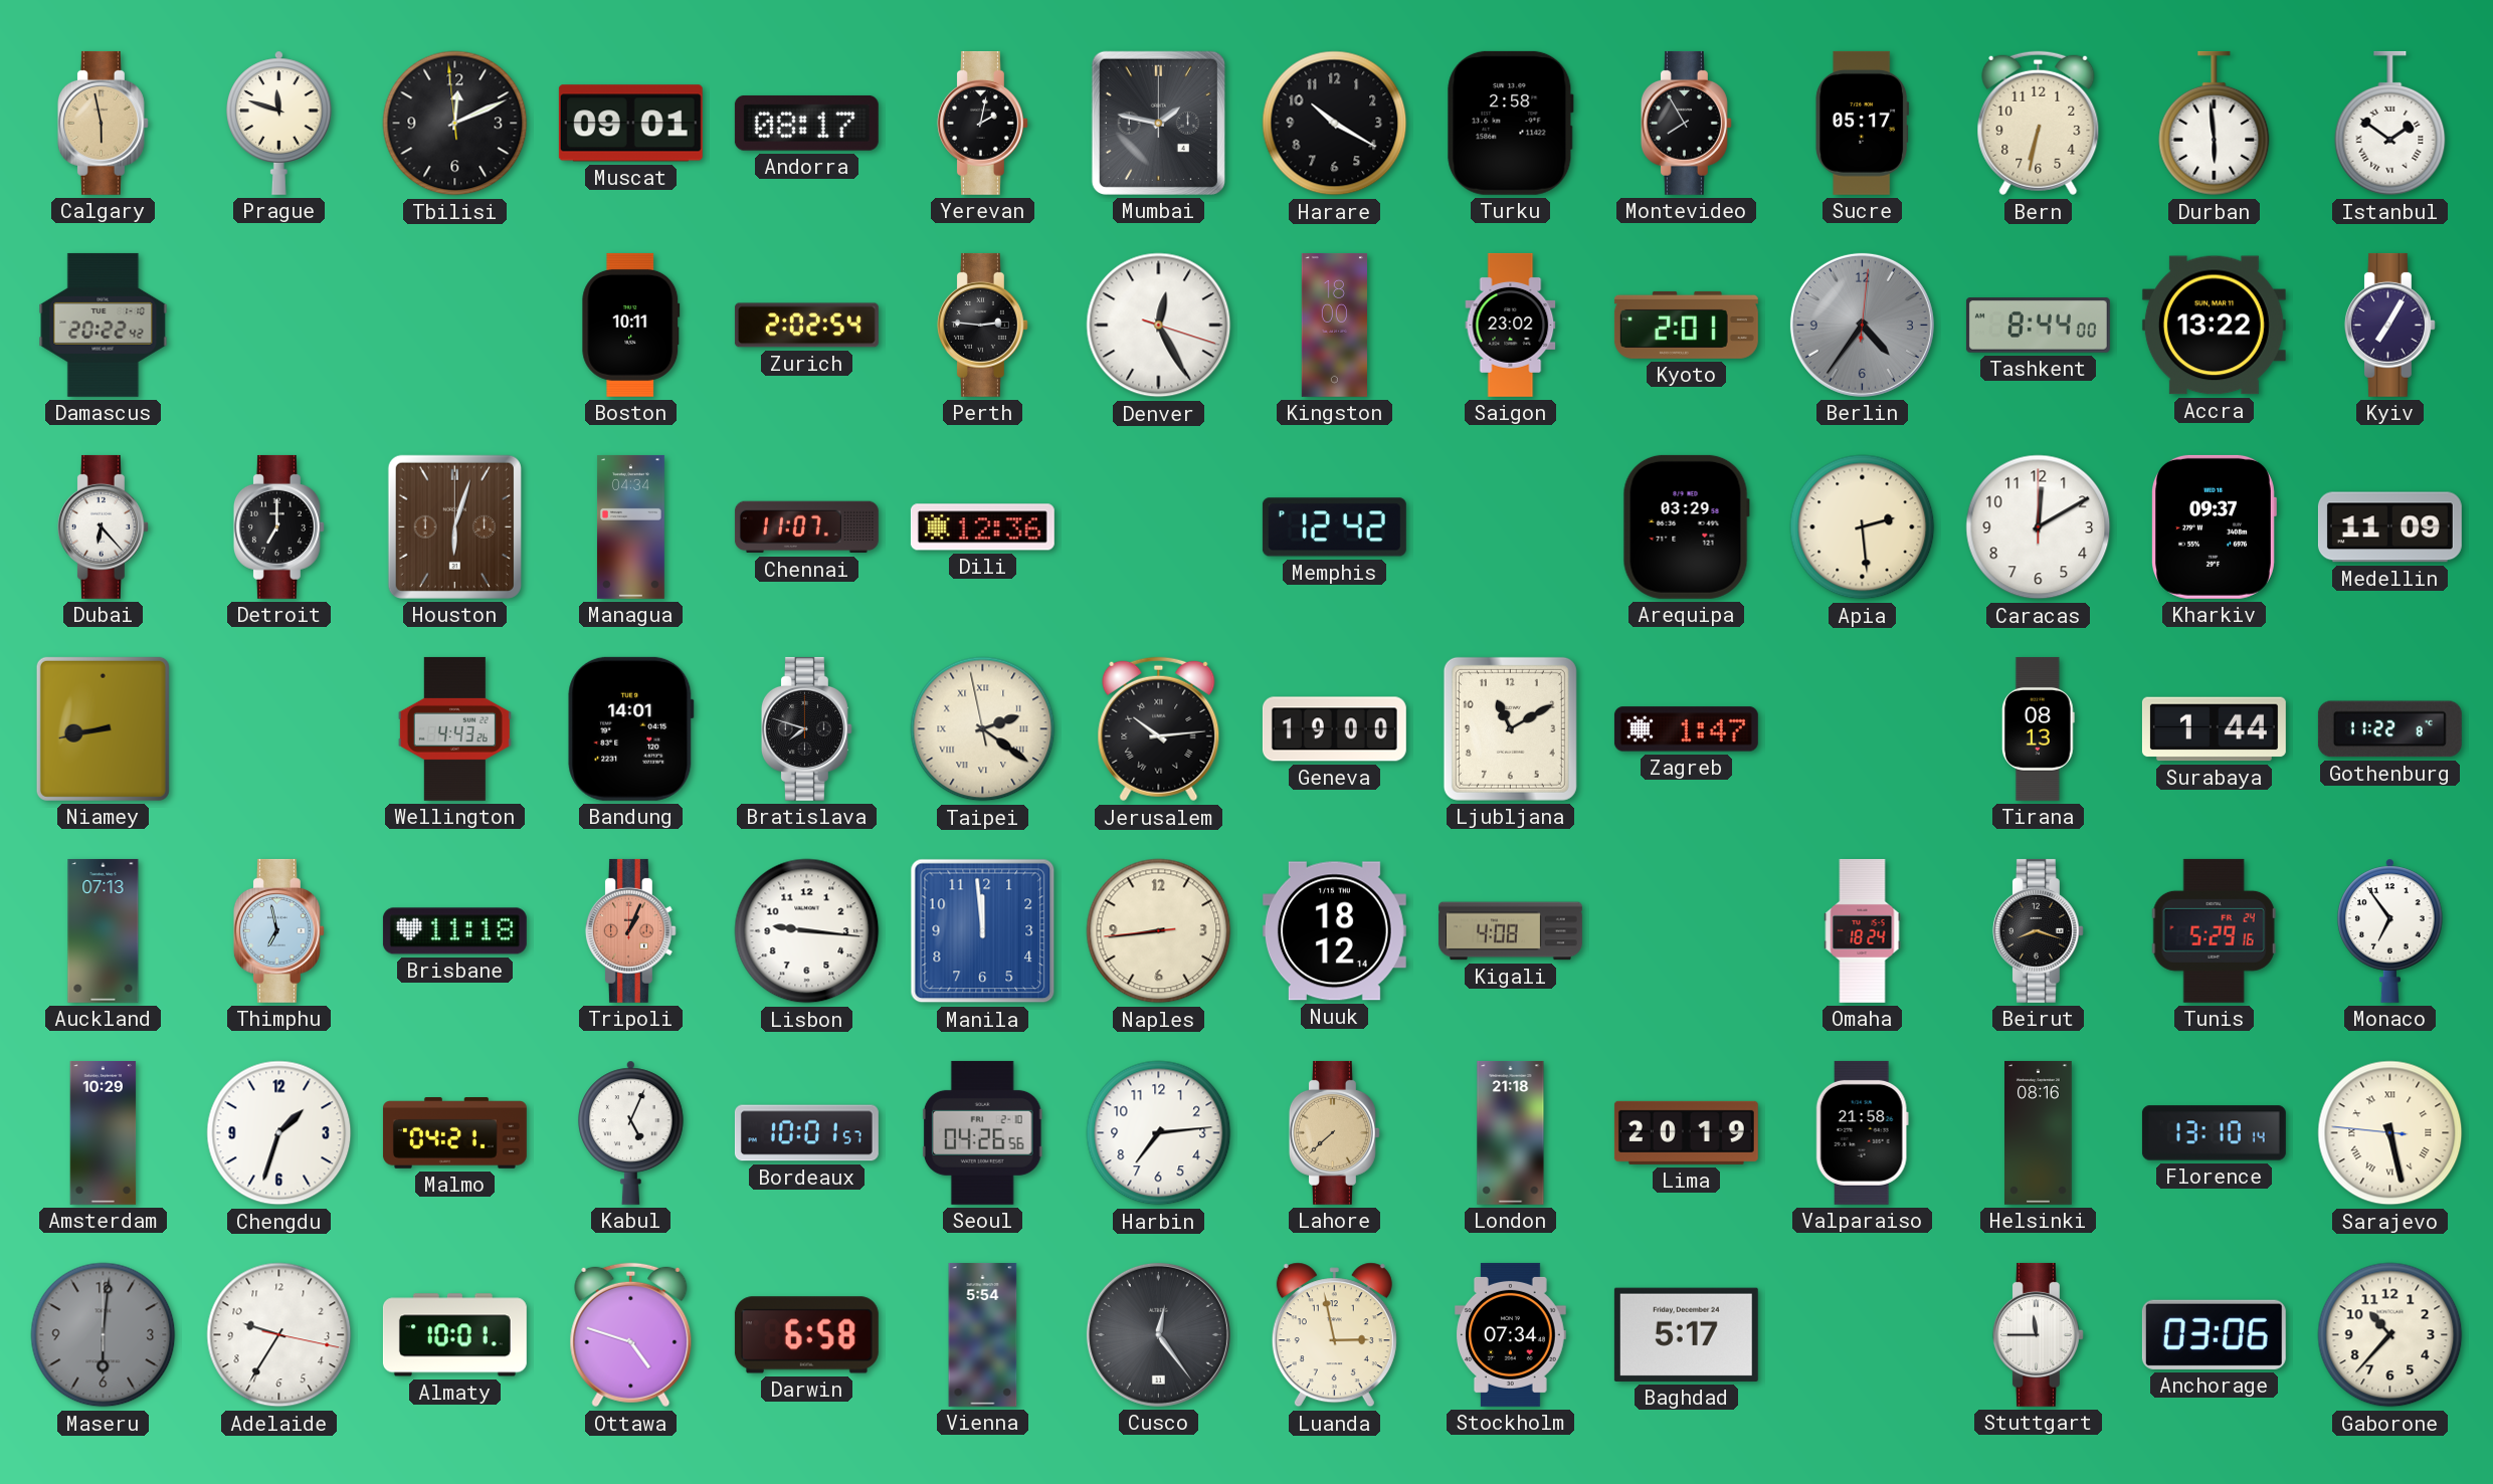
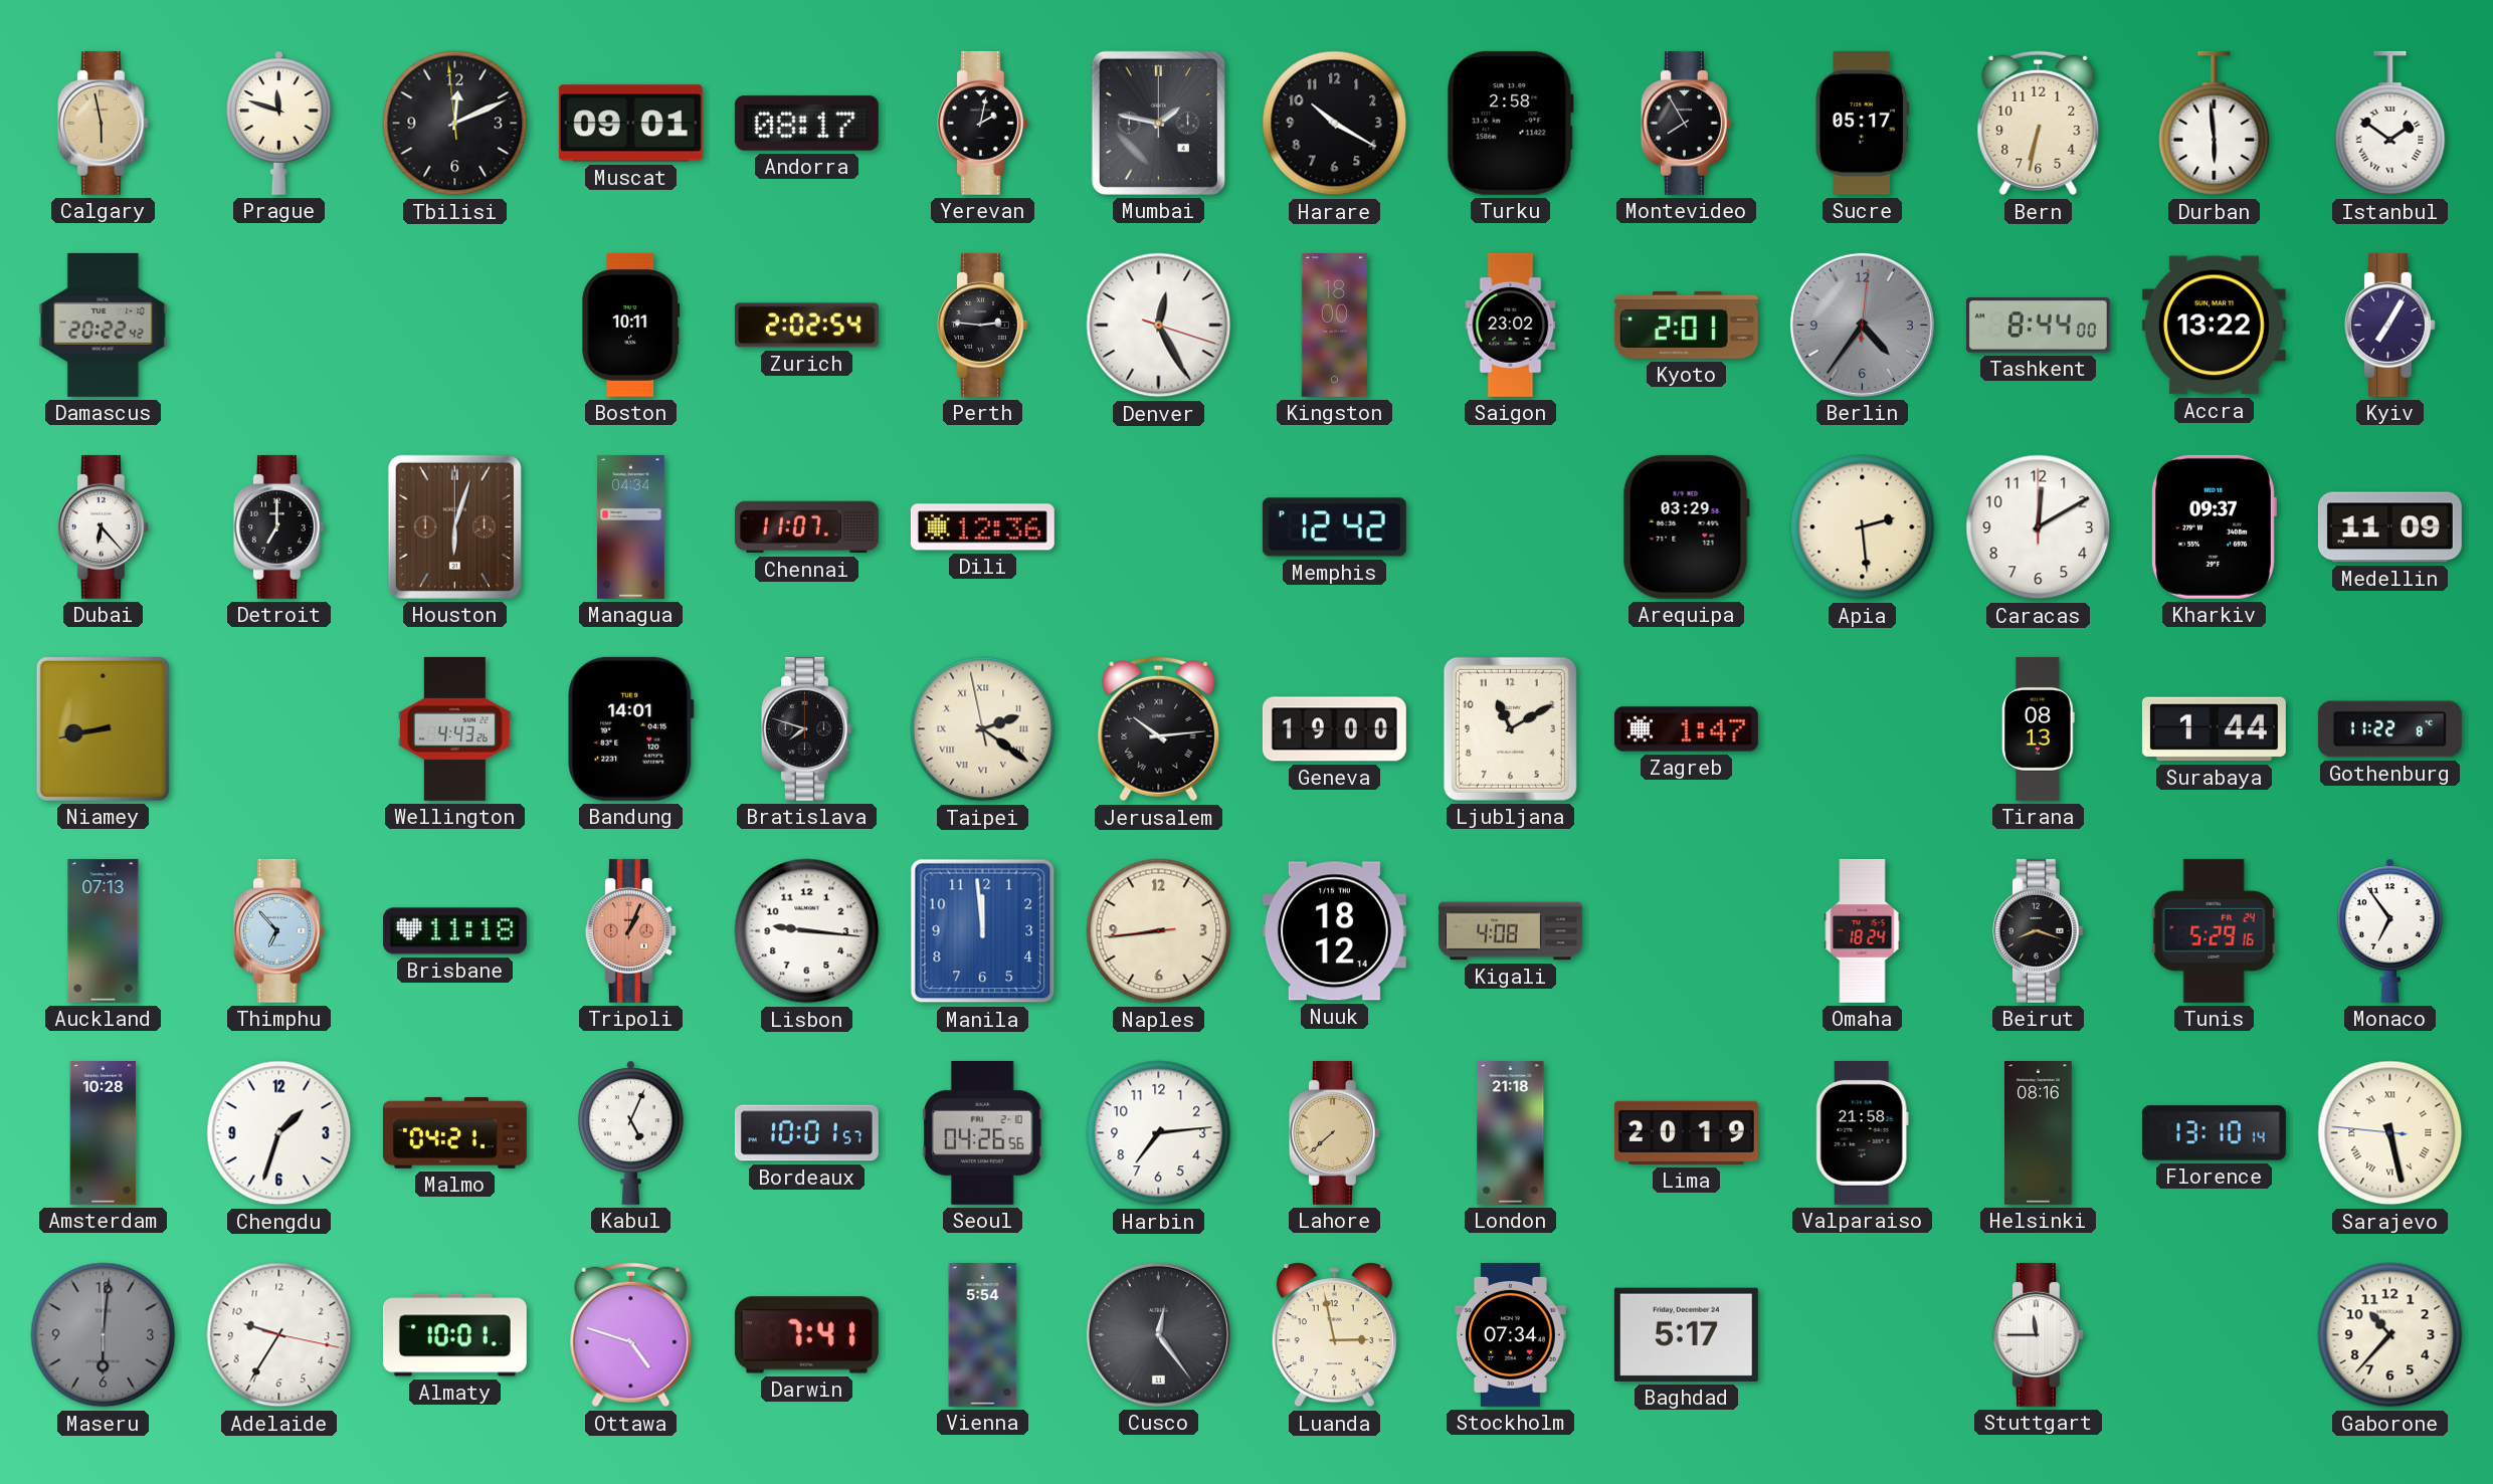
Thimphu: 6:58 -> 6:53 (278, 930)
Amsterdam: 10:29 -> 10:28 (104, 1132)
Darwin: 6:58 -> 7:41 (806, 1335)
Anchorage: 03:06 -> none (2214, 1334)
